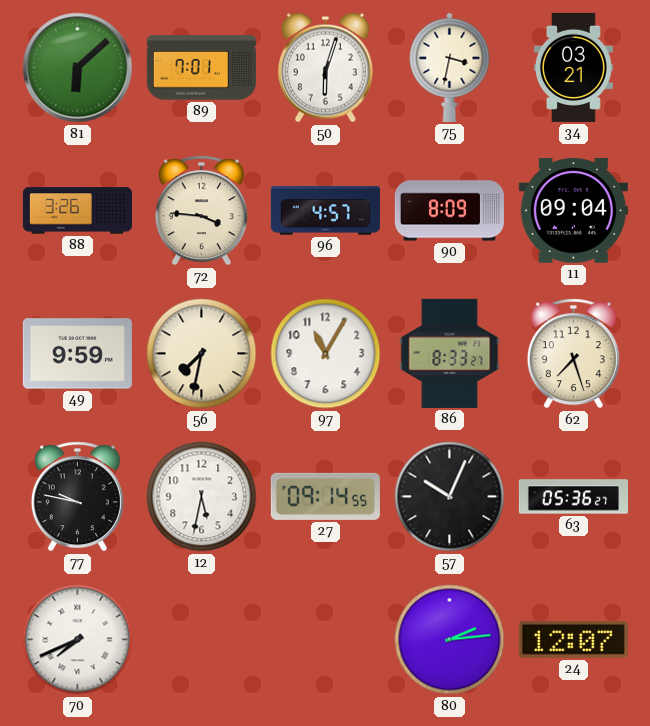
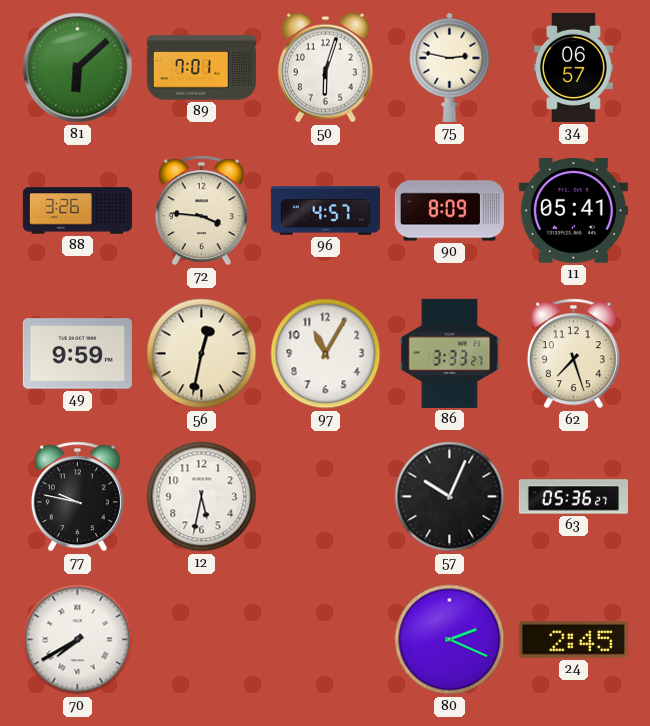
75: 3:32 -> 2:47 (450, 67)
34: 03:21 -> 06:57 (573, 67)
11: 09:04 -> 05:41 (573, 211)
56: 7:32 -> 12:32 (202, 354)
86: 8:33 -> 3:33 (450, 353)
27: 09:14 -> none (325, 496)
70: 7:41 -> 7:40 (78, 640)
80: 2:14 -> 2:19 (450, 640)
24: 12:07 -> 2:45 (573, 639)
